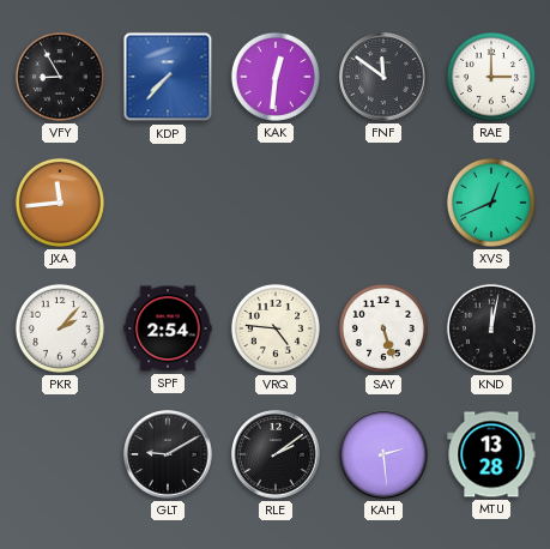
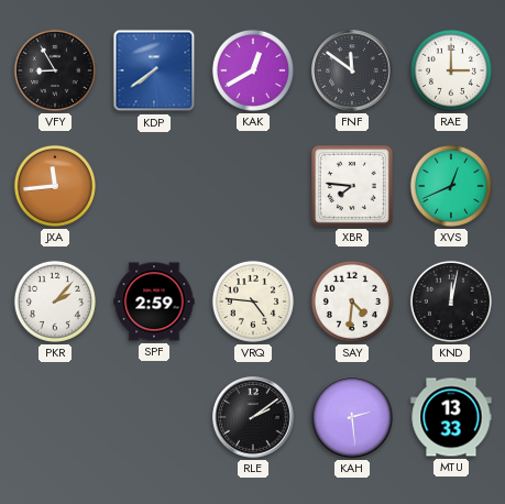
KDP: 7:37 -> 7:39 (154, 70)
KAK: 12:31 -> 12:40 (253, 70)
XBR: none -> 7:46 (352, 186)
SPF: 2:54 -> 2:59 (154, 302)
SAY: 5:27 -> 4:31 (352, 302)
GLT: 9:10 -> none (168, 454)
MTU: 13:28 -> 13:33 (451, 417)
